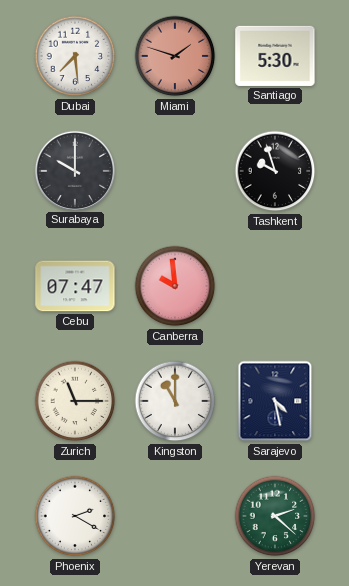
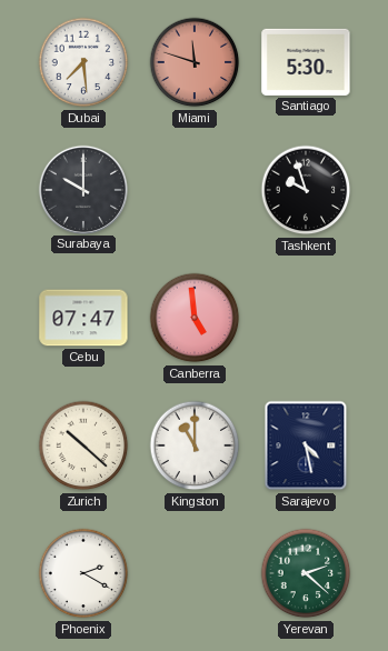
Miami: 1:48 -> 11:48 (195, 62)
Canberra: 9:59 -> 4:59 (195, 318)
Zurich: 11:15 -> 10:22 (83, 445)
